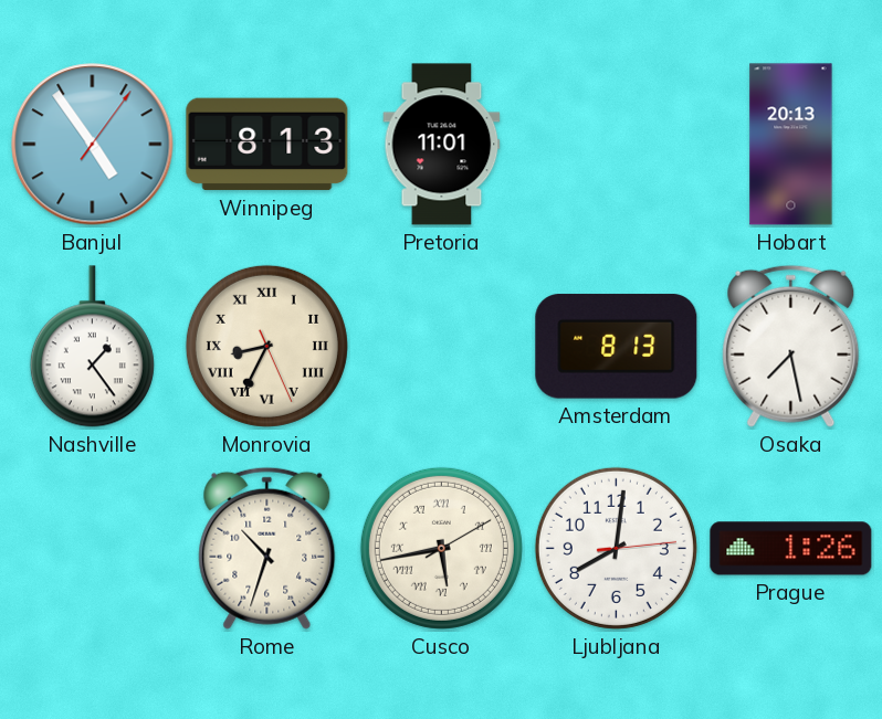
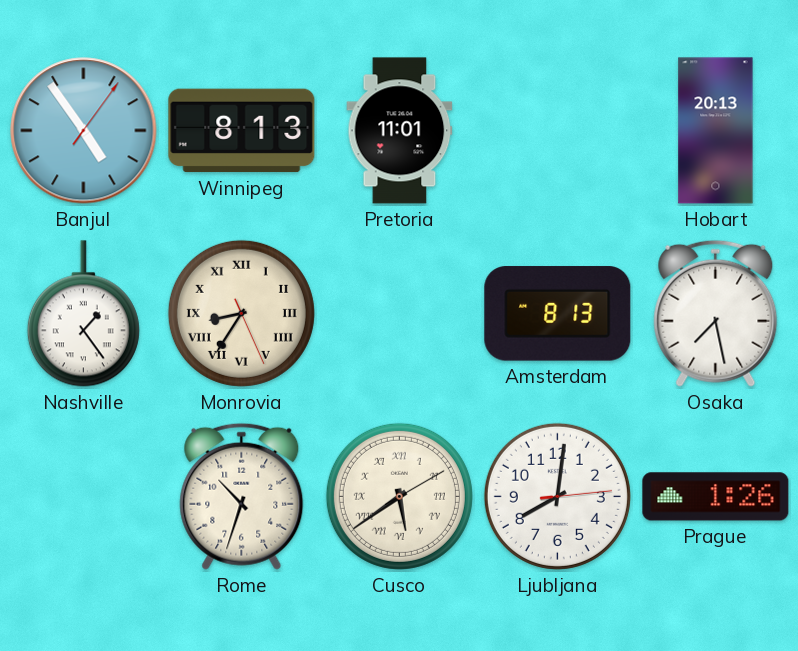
Monrovia: 8:34 -> 8:35 (241, 313)
Cusco: 5:43 -> 5:39 (399, 496)
